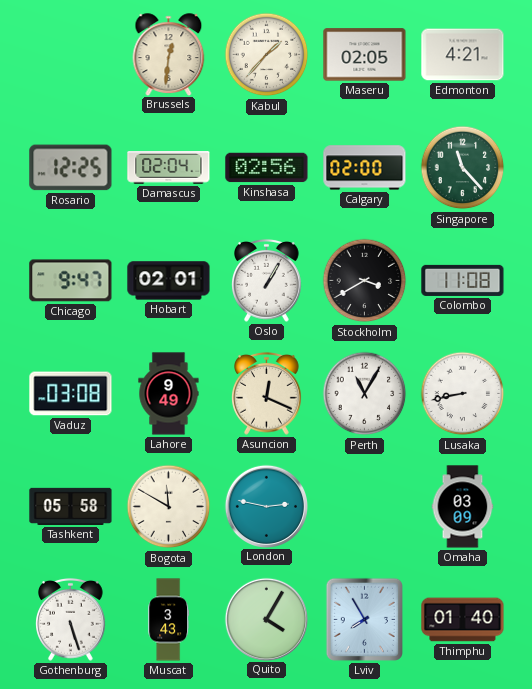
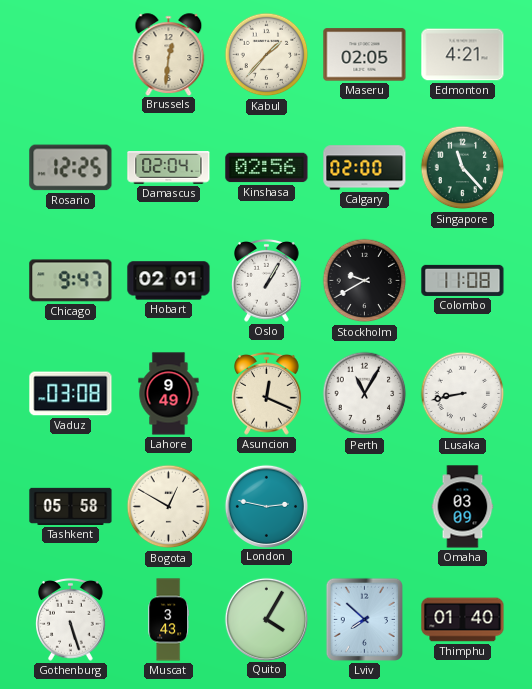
Stockholm: 3:40 -> 9:40 (365, 281)
Bogota: 11:50 -> 12:50 (169, 507)
Lviv: 7:55 -> 7:52 (364, 619)
